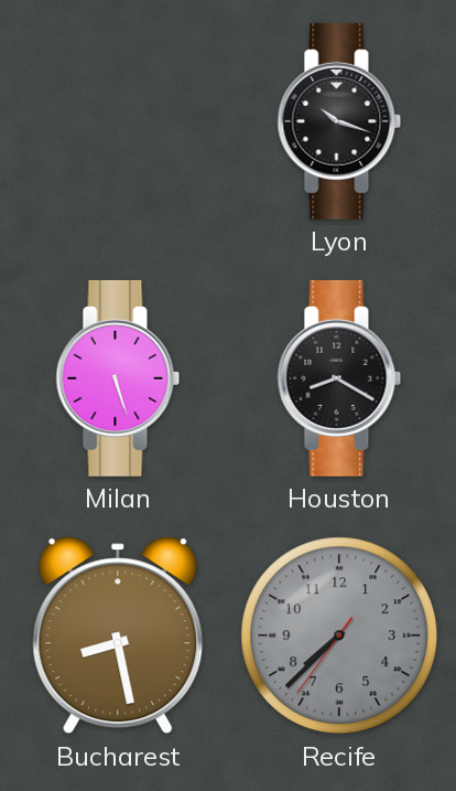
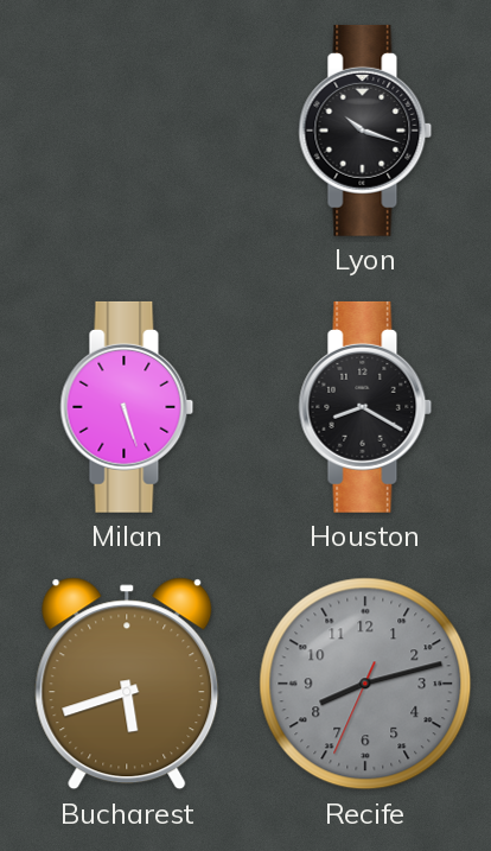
Bucharest: 8:28 -> 5:42 (127, 684)
Recife: 7:37 -> 8:12 (365, 684)
